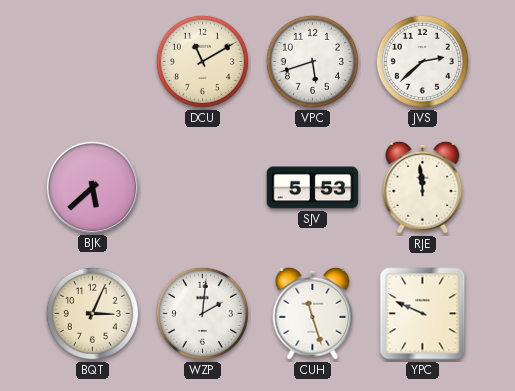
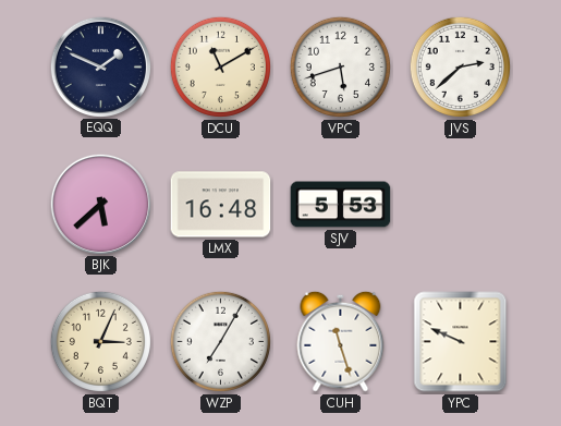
EQQ: none -> 1:49 (100, 66)
LMX: none -> 16:48 (221, 205)
RJE: 11:59 -> none (423, 187)
WZP: 2:01 -> 7:05 (220, 341)
